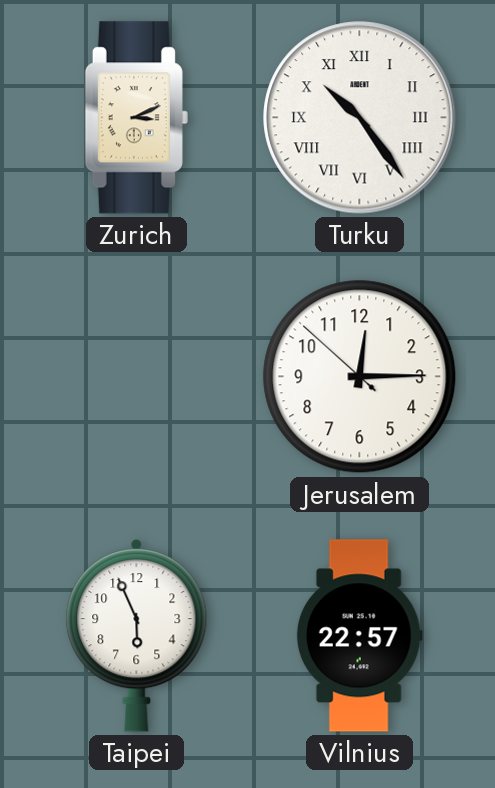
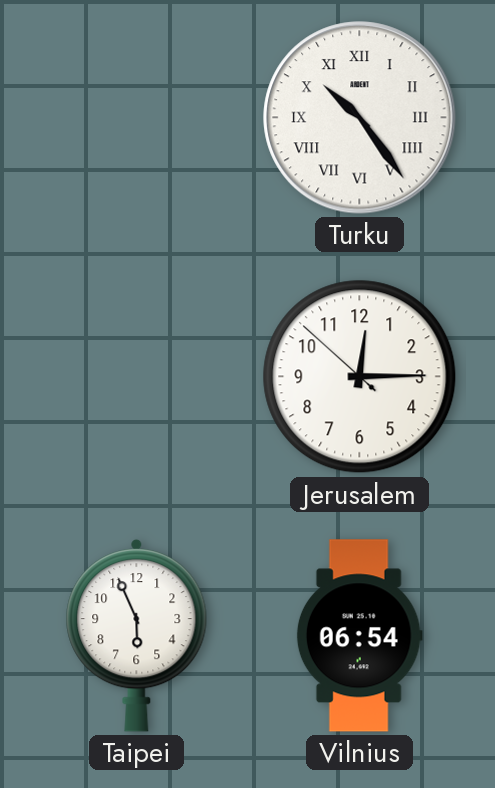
Zurich: 3:11 -> none (136, 118)
Vilnius: 22:57 -> 06:54 (359, 636)
